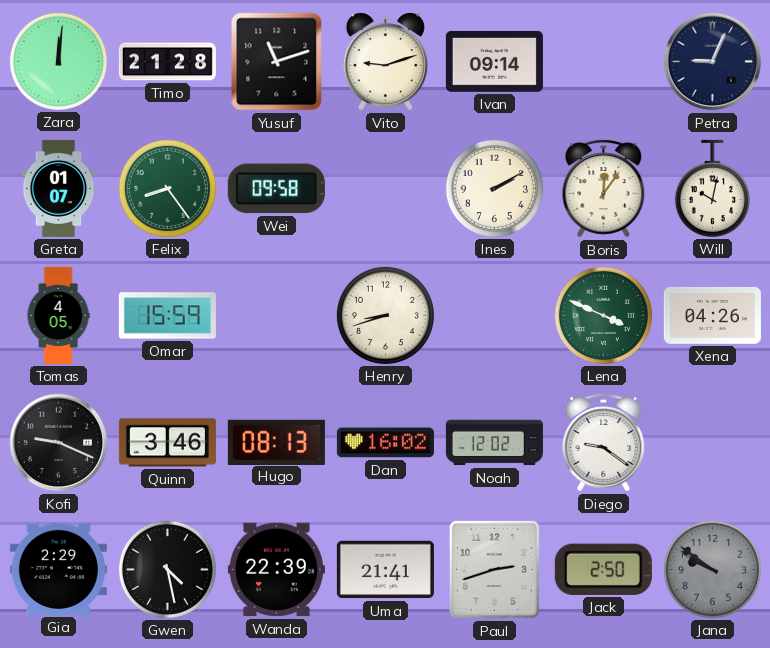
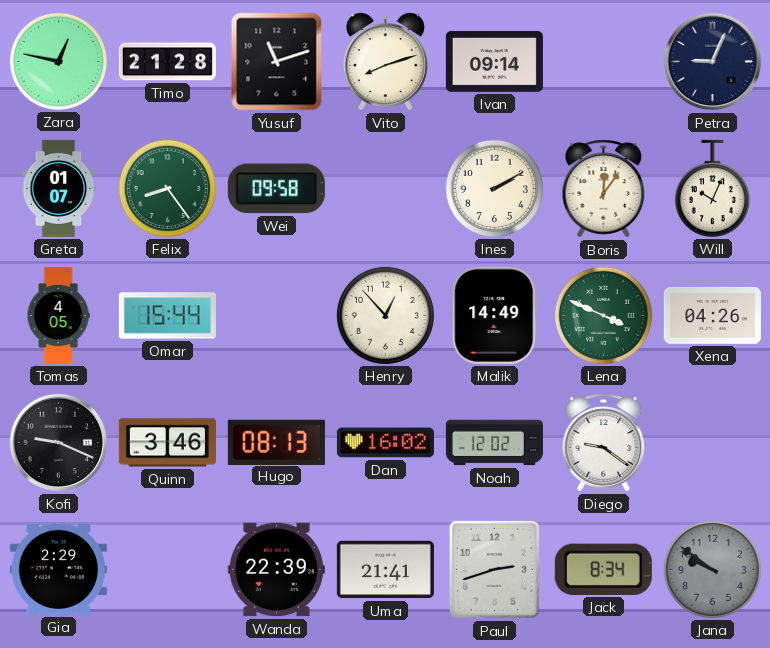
Zara: 12:01 -> 12:47 (58, 61)
Vito: 9:12 -> 8:12 (385, 62)
Will: 10:02 -> 10:04 (712, 188)
Omar: 15:59 -> 15:44 (167, 316)
Henry: 8:42 -> 12:53 (385, 315)
Malik: none -> 14:49 (495, 315)
Gwen: 4:28 -> none (167, 569)
Jack: 2:50 -> 8:34 (603, 569)
